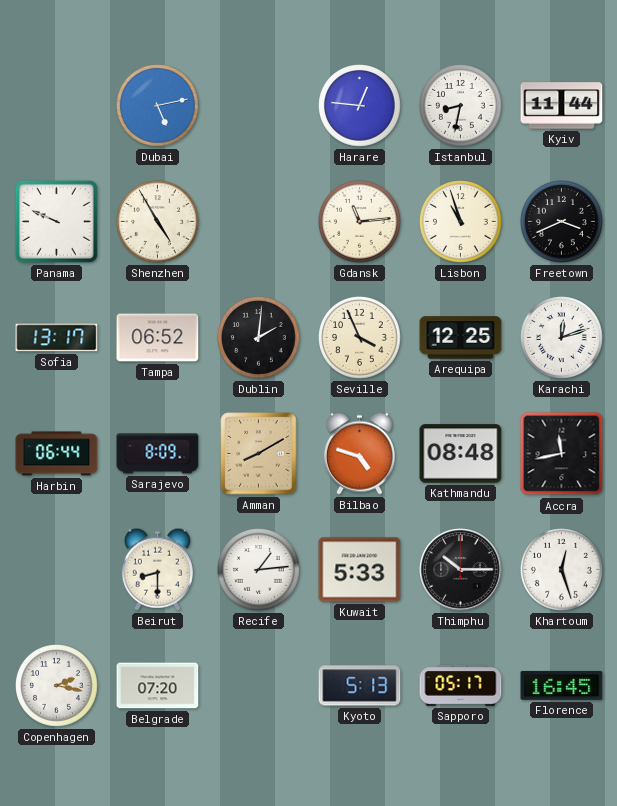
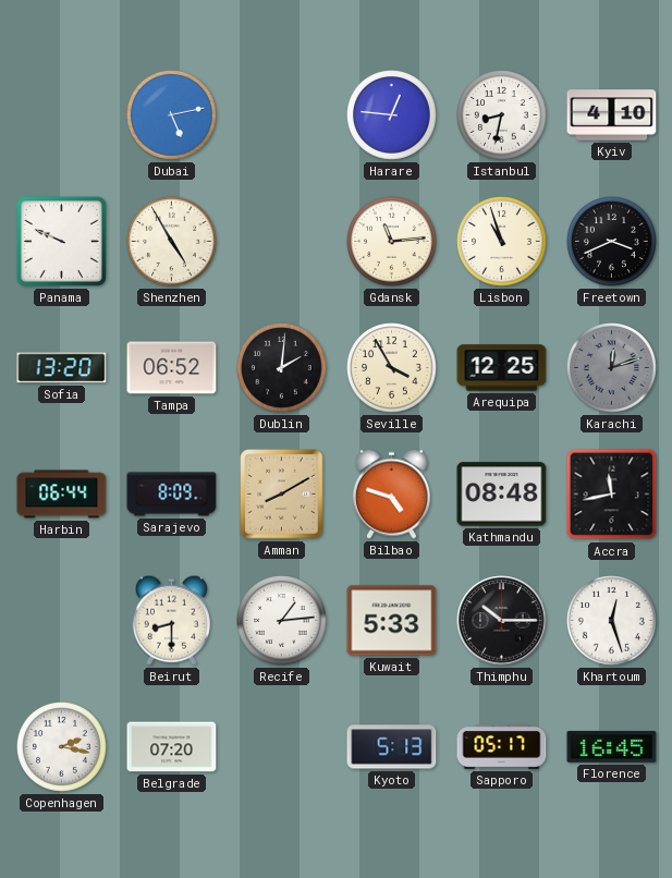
Kyiv: 11:44 -> 4:10 (612, 115)
Sofia: 13:17 -> 13:20 (62, 368)
Seville: 3:56 -> 3:55 (392, 368)
Karachi dial: white -> grey (612, 368)
